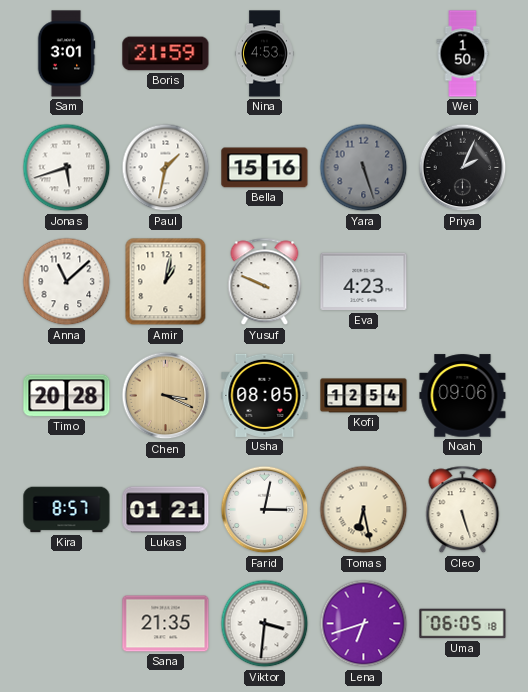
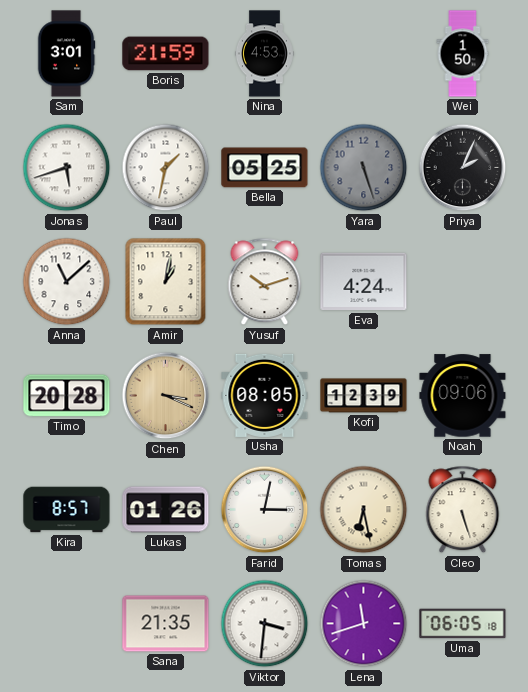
Bella: 15:16 -> 05:25 (265, 168)
Yusuf: 9:49 -> 10:12 (265, 282)
Eva: 4:23 -> 4:24 (364, 282)
Kofi: 12:54 -> 12:39 (364, 396)
Lukas: 01:21 -> 01:26 (166, 510)
Lena: 6:42 -> 11:42 (364, 624)
